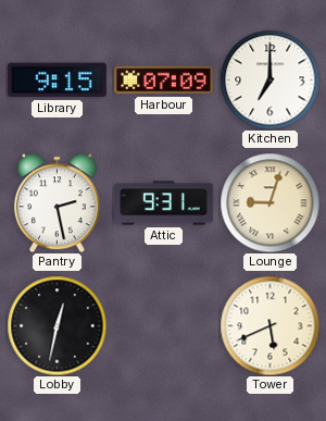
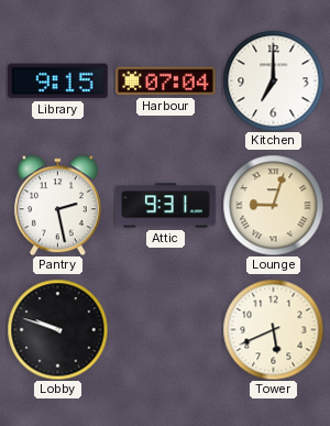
Harbour: 07:09 -> 07:04 (166, 81)
Lobby: 12:32 -> 9:48 (57, 329)
